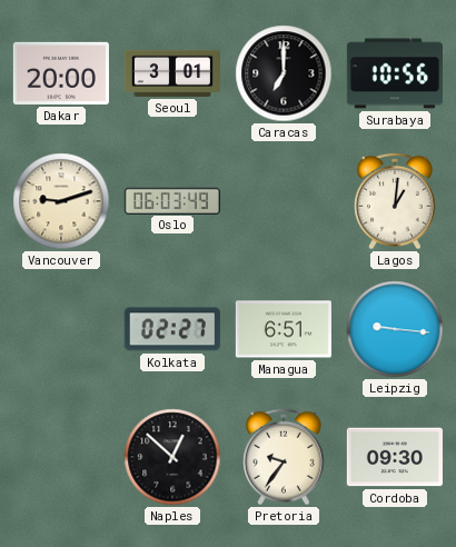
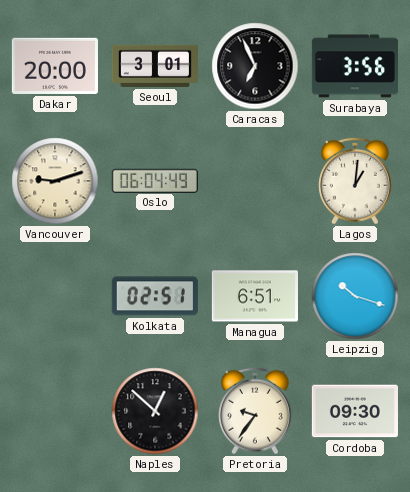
Caracas: 7:00 -> 6:56 (255, 66)
Surabaya: 10:56 -> 3:56 (355, 66)
Oslo: 06:03 -> 06:04 (155, 180)
Kolkata: 02:27 -> 02:51 (155, 296)
Leipzig: 9:16 -> 10:18 (355, 296)
